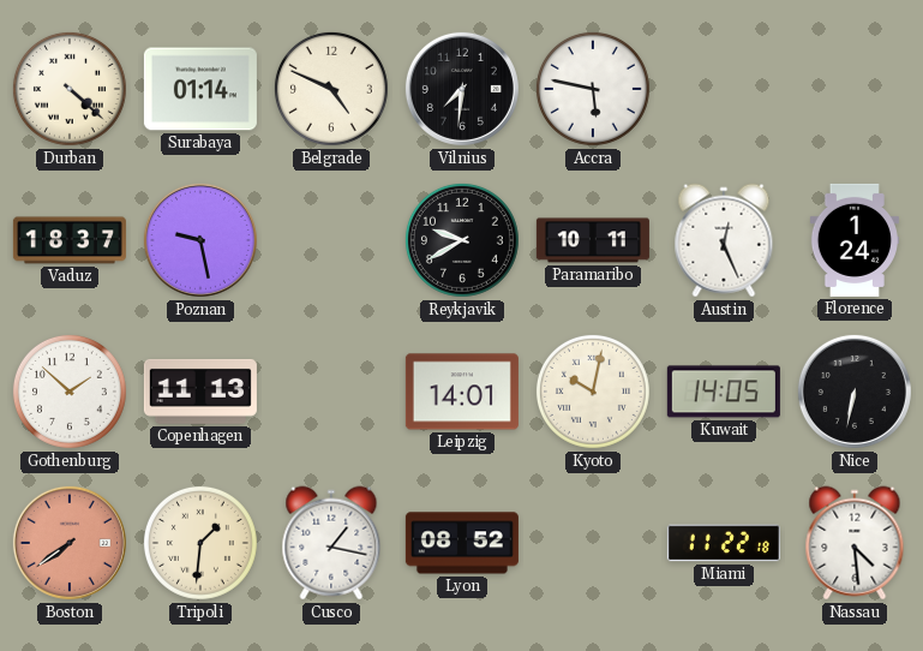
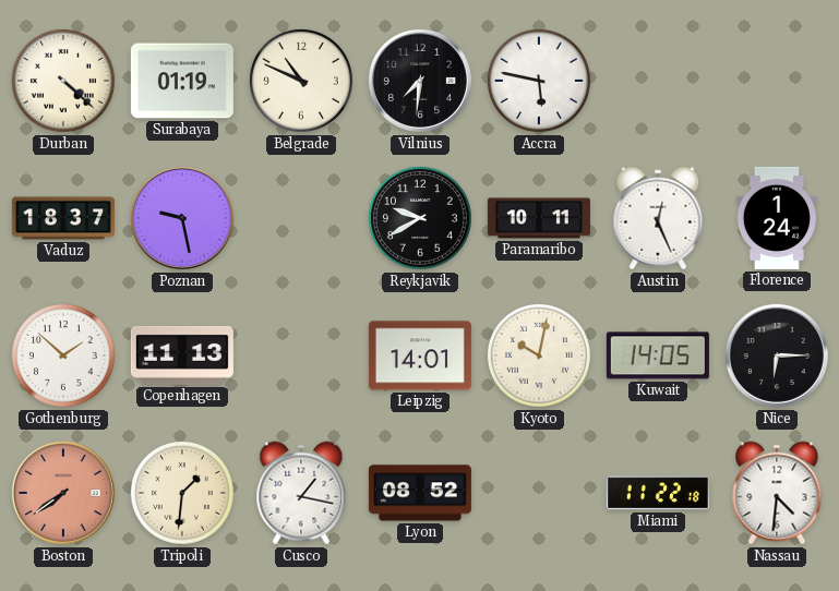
Surabaya: 01:14 -> 01:19 (182, 81)
Belgrade: 4:49 -> 10:49 (301, 81)
Nice: 6:32 -> 6:15 (777, 355)
Nassau: 4:29 -> 4:31 (777, 493)
